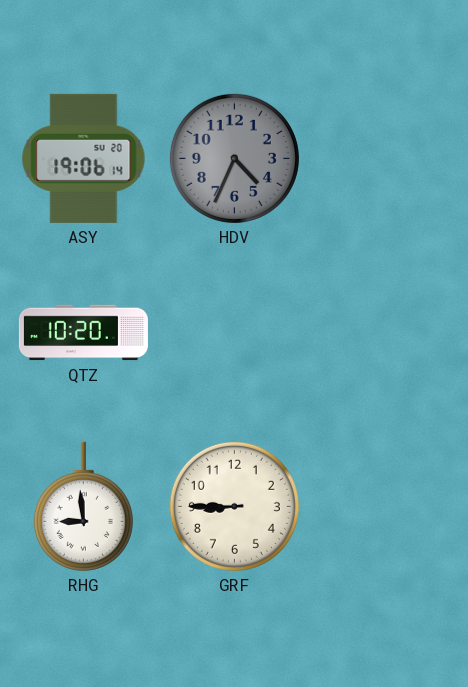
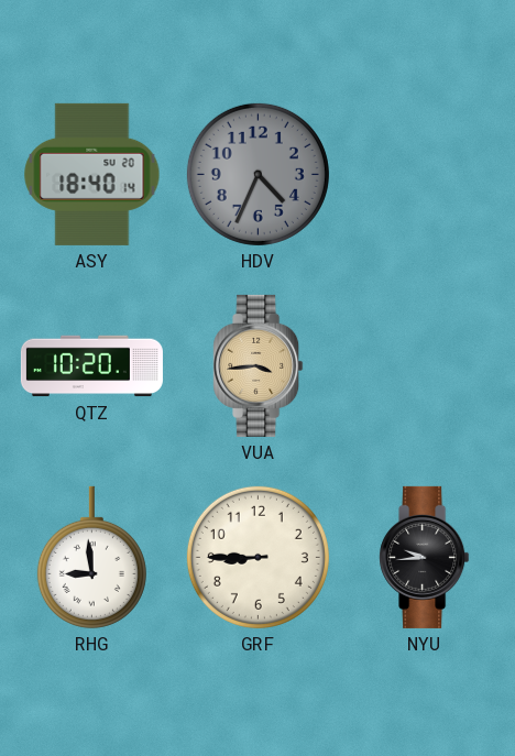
ASY: 19:06 -> 18:40 (92, 174)
VUA: none -> 3:44 (259, 365)
NYU: none -> 9:44 (425, 557)
